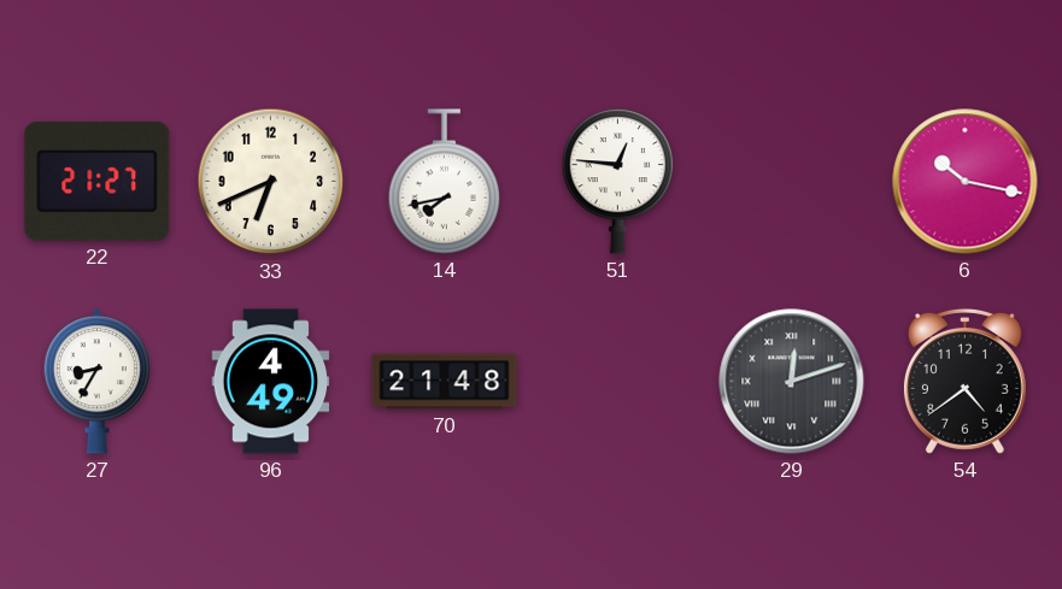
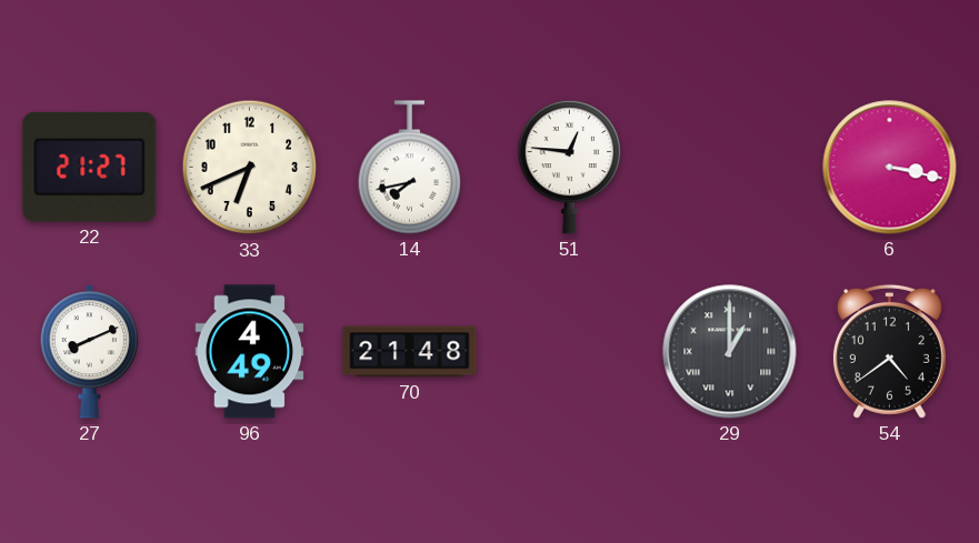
6: 10:17 -> 3:17 (890, 168)
27: 8:35 -> 8:11 (90, 351)
29: 12:12 -> 1:00 (730, 352)
